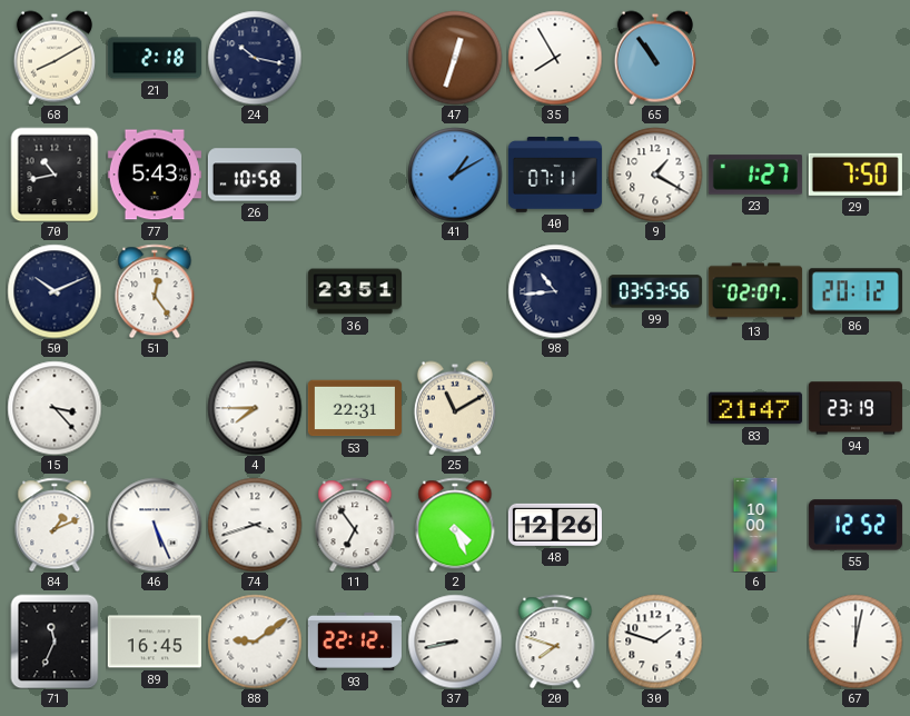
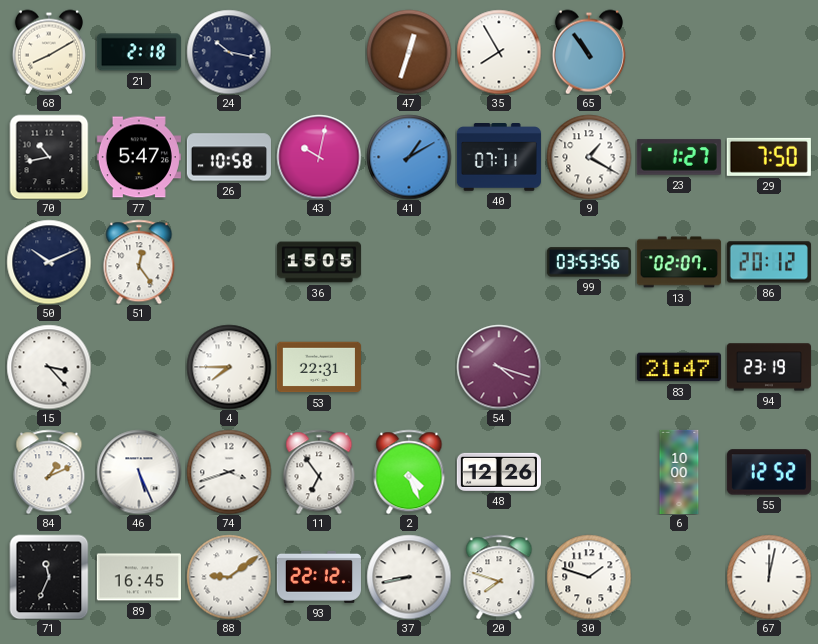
77: 5:43 -> 5:47 (139, 157)
43: none -> 10:02 (319, 157)
36: 23:51 -> 15:05 (319, 262)
98: 10:44 -> none (555, 291)
25: 11:10 -> none (455, 408)
54: none -> 4:18 (499, 367)
